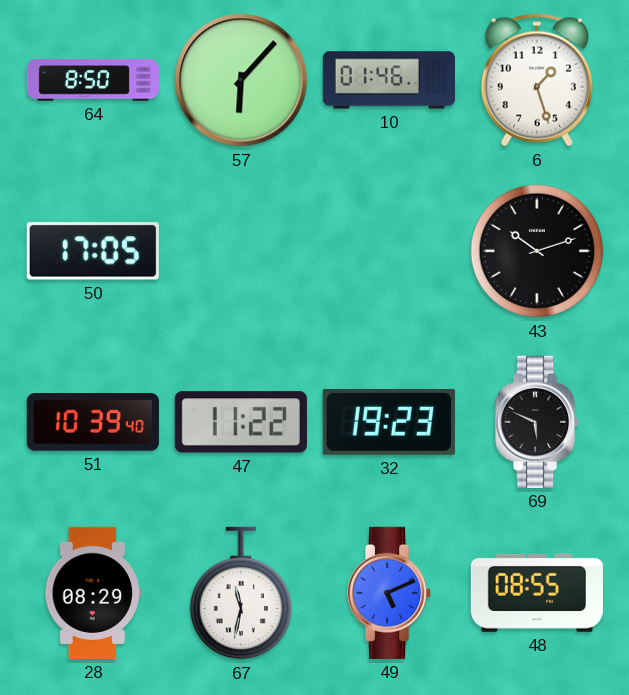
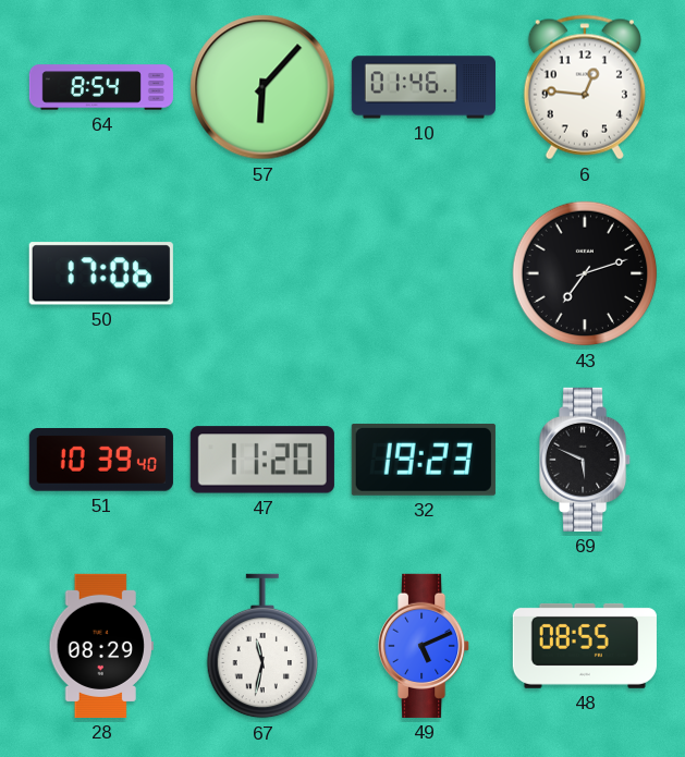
64: 8:50 -> 8:54 (101, 87)
6: 1:27 -> 12:46 (585, 87)
50: 17:05 -> 17:06 (101, 273)
43: 10:12 -> 7:12 (585, 273)
47: 11:22 -> 11:20 (262, 460)
